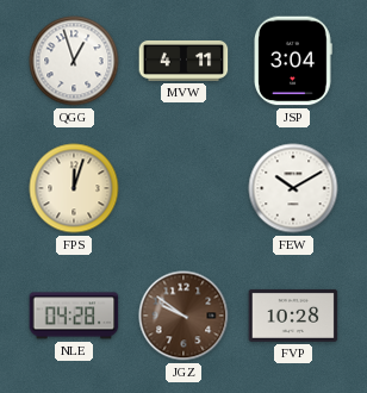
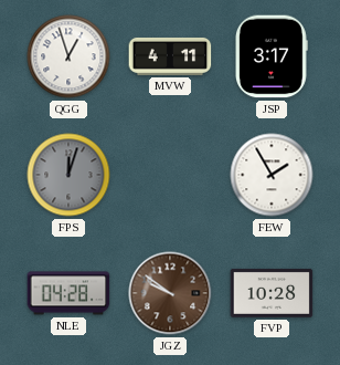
JSP: 3:04 -> 3:17 (272, 56)
FPS dial: cream -> grey (68, 175)
FEW: 10:10 -> 1:55 (272, 175)
